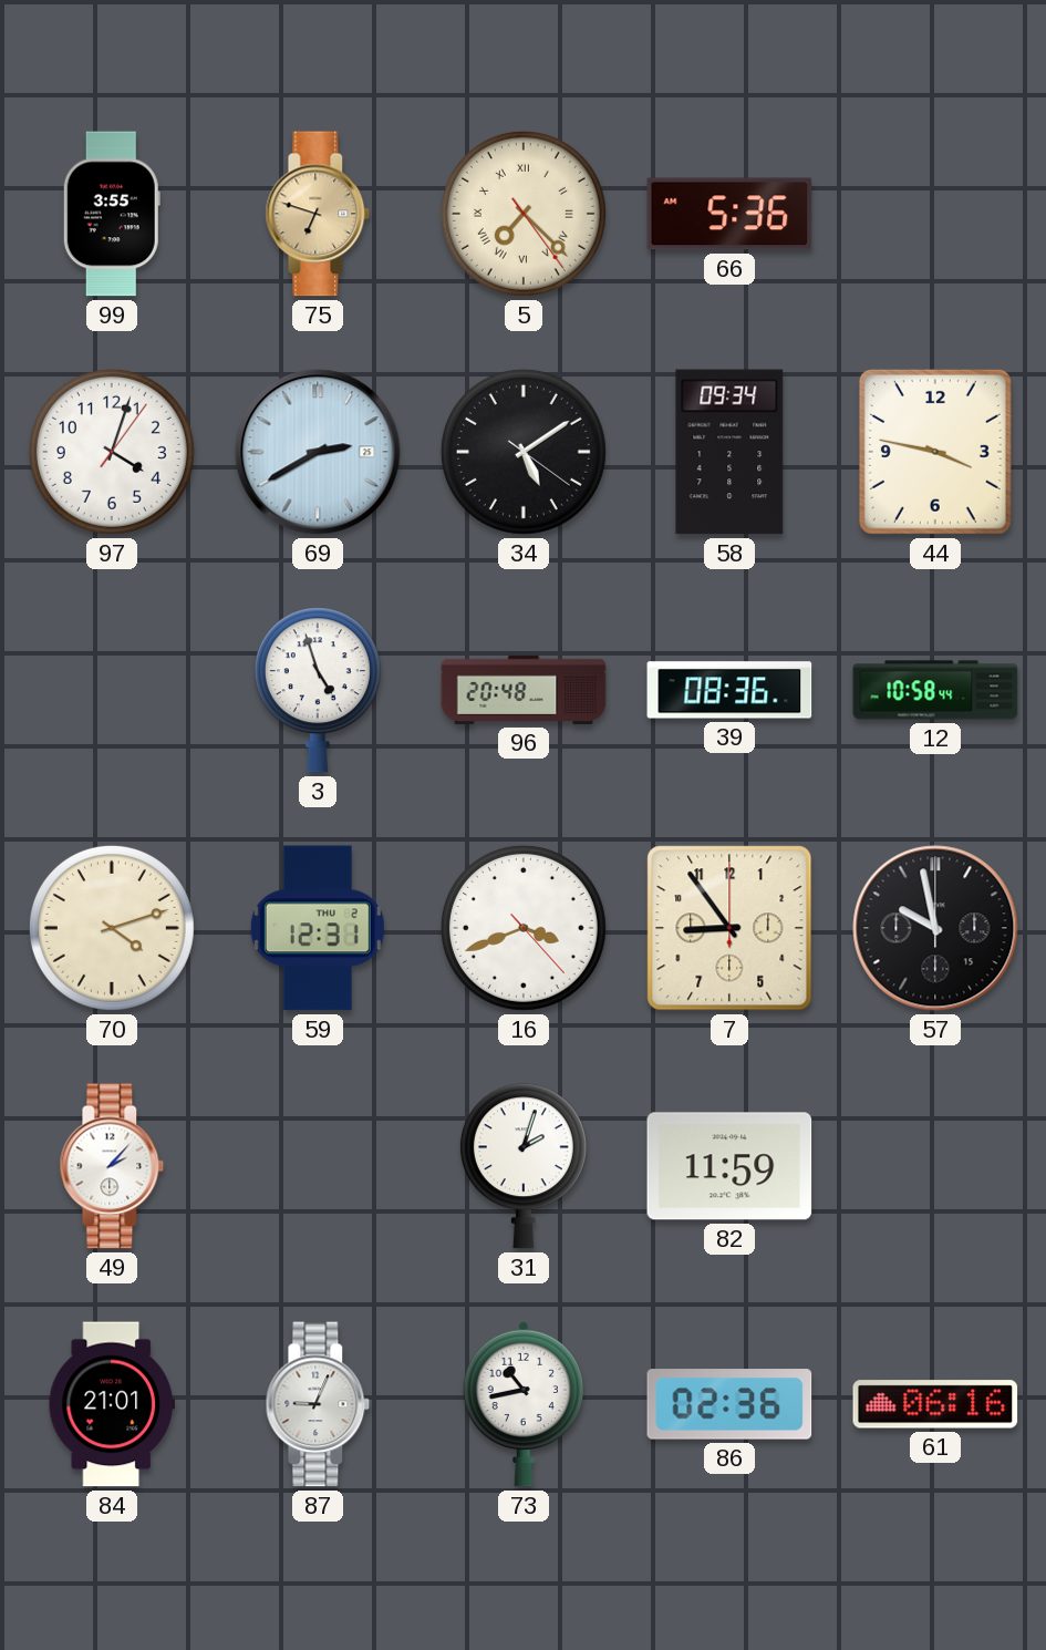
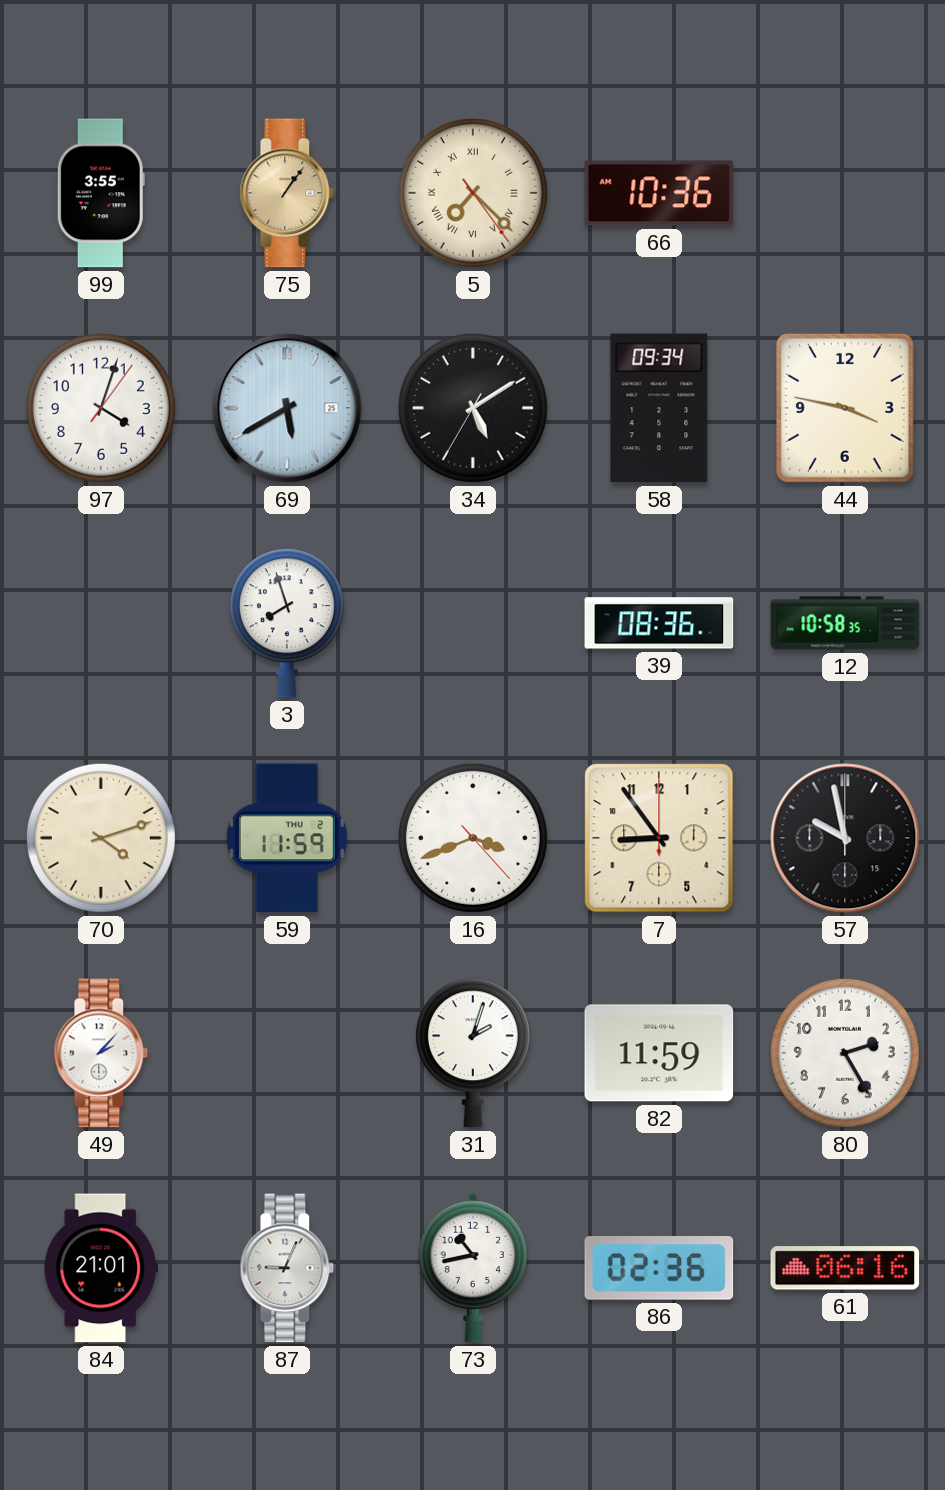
75: 6:48 -> 1:06 (287, 193)
66: 5:36 -> 10:36 (659, 193)
69: 2:40 -> 5:40 (287, 408)
34: 5:09:21 -> 5:09:35 (473, 408)
3: 4:57 -> 7:57 (287, 623)
96: 20:48 -> none (524, 690)
12: 10:58:44 -> 10:58:35 (845, 623)
59: 12:31 -> 11:59 (287, 838)
80: none -> 2:25 (845, 1053)
